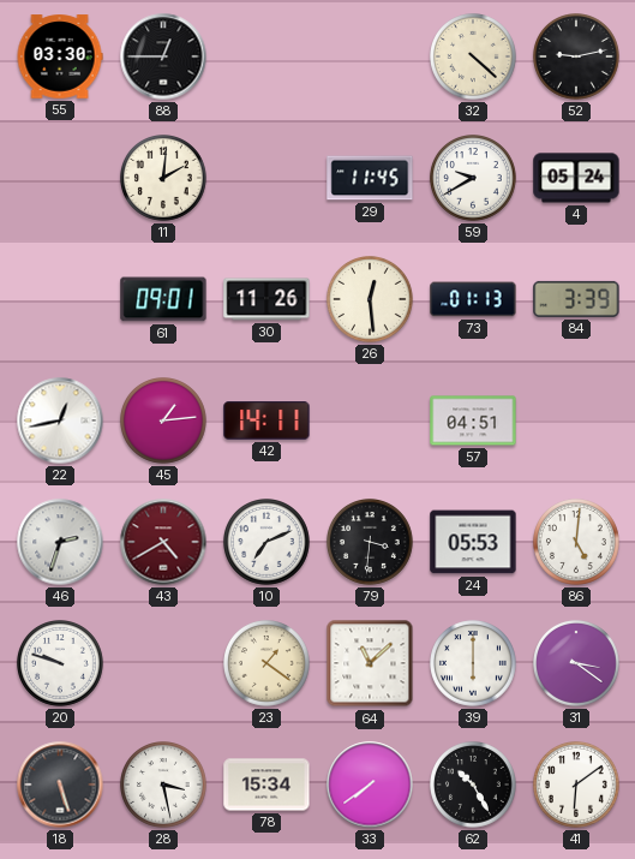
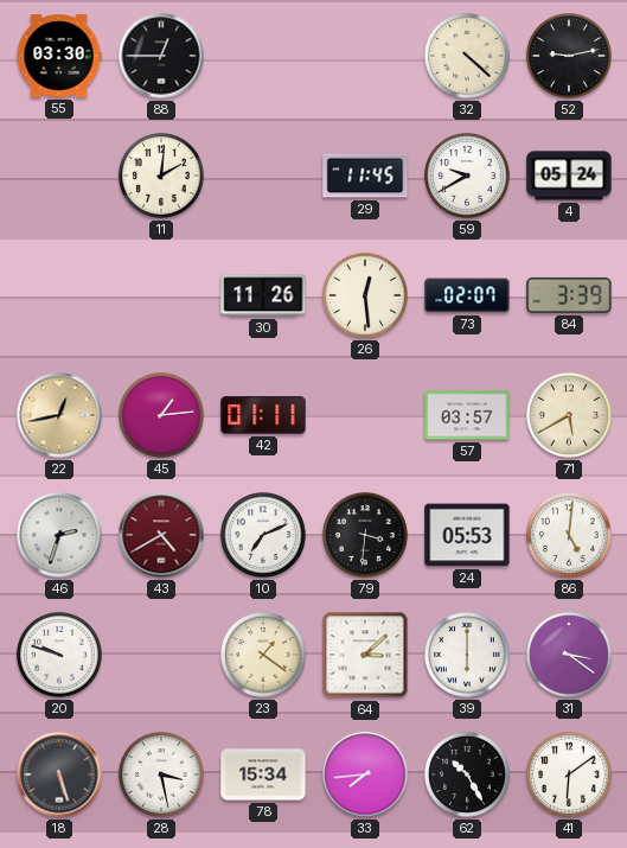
61: 09:01 -> none (163, 299)
73: 01:13 -> 02:07 (467, 295)
22 dial: white -> champagne (59, 415)
42: 14:11 -> 01:11 (263, 415)
57: 04:51 -> 03:57 (467, 415)
71: none -> 5:40 (570, 416)
64: 11:08 -> 3:08 (365, 655)
33: 7:39 -> 7:44 (365, 774)
